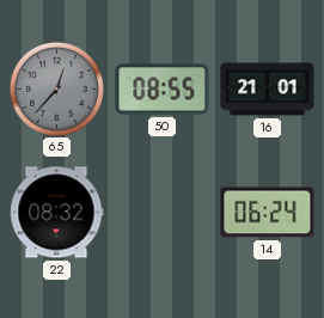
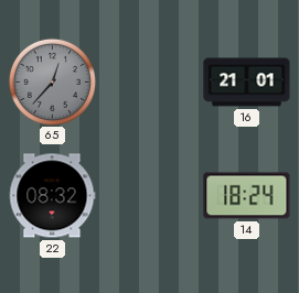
50: 08:55 -> none (163, 90)
14: 06:24 -> 18:24 (247, 196)
